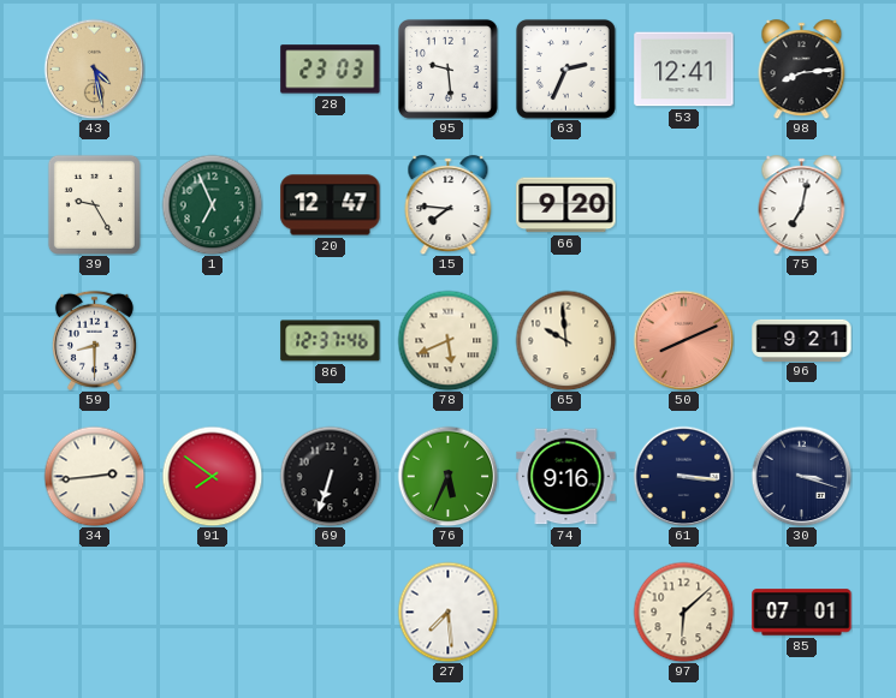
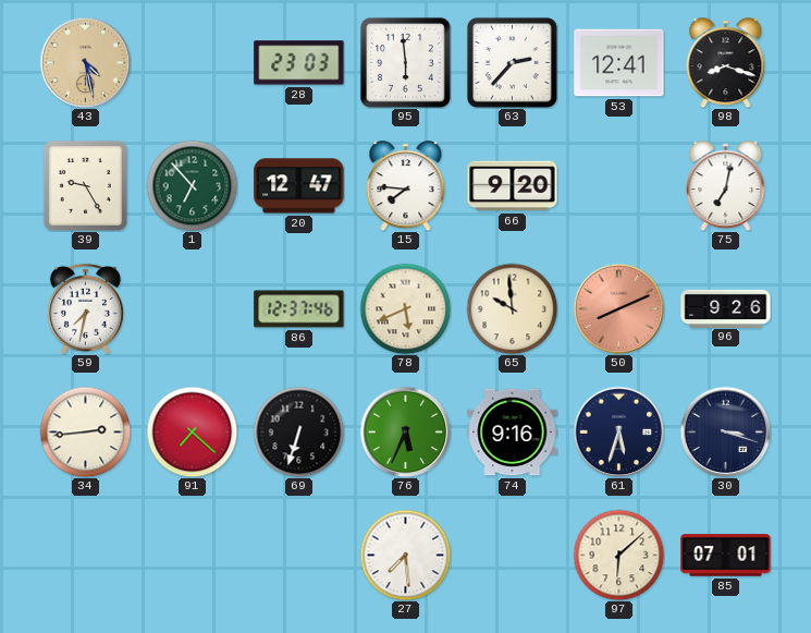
95: 9:29 -> 5:59 (405, 62)
63: 2:34 -> 2:37 (512, 62)
98: 8:14 -> 8:18 (726, 63)
1: 6:56 -> 6:53 (192, 185)
59: 8:30 -> 7:32 (85, 308)
96: 9:21 -> 9:26 (726, 308)
91: 7:51 -> 7:22 (192, 431)
61: 3:16 -> 5:33 (618, 431)
